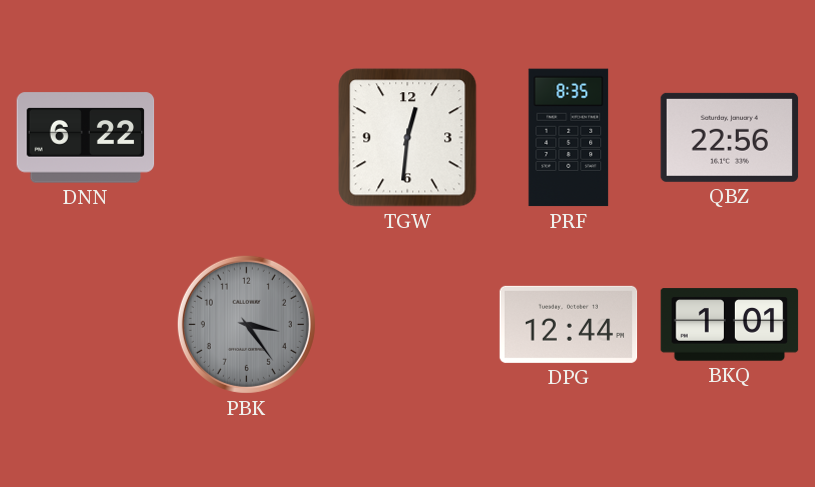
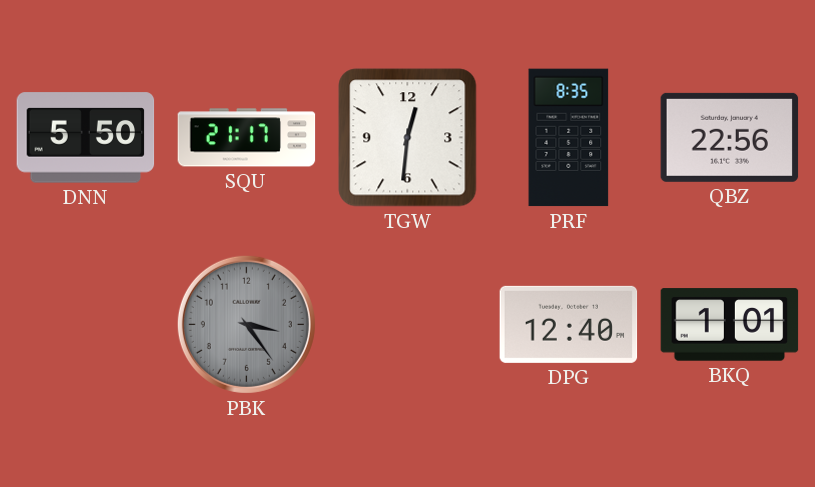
DNN: 6:22 -> 5:50 (86, 138)
SQU: none -> 21:17 (247, 138)
DPG: 12:44 -> 12:40 (569, 324)
